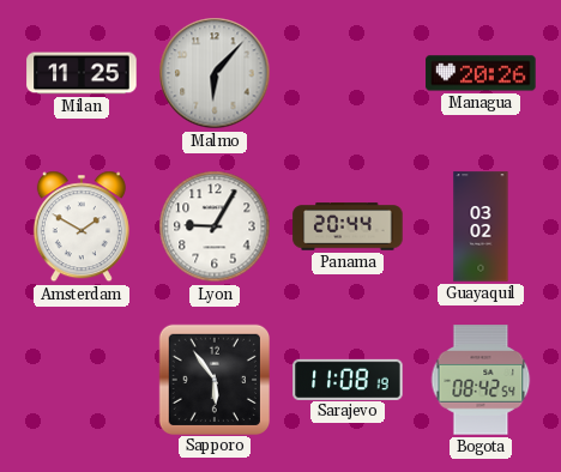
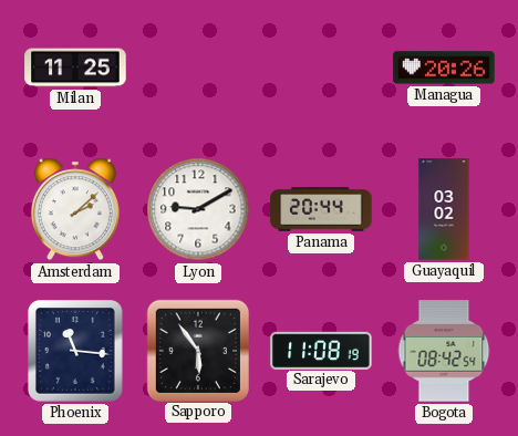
Malmo: 6:07 -> none (215, 73)
Amsterdam: 1:50 -> 2:08 (75, 209)
Lyon: 9:05 -> 9:10 (198, 209)
Phoenix: none -> 11:16 (76, 351)
